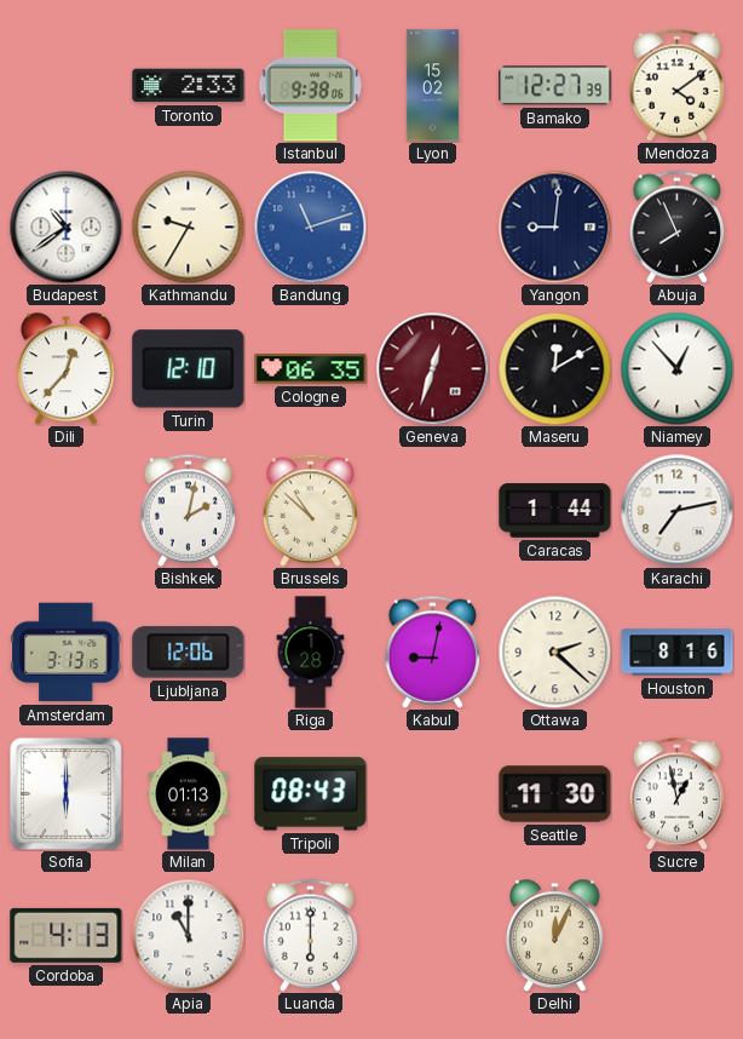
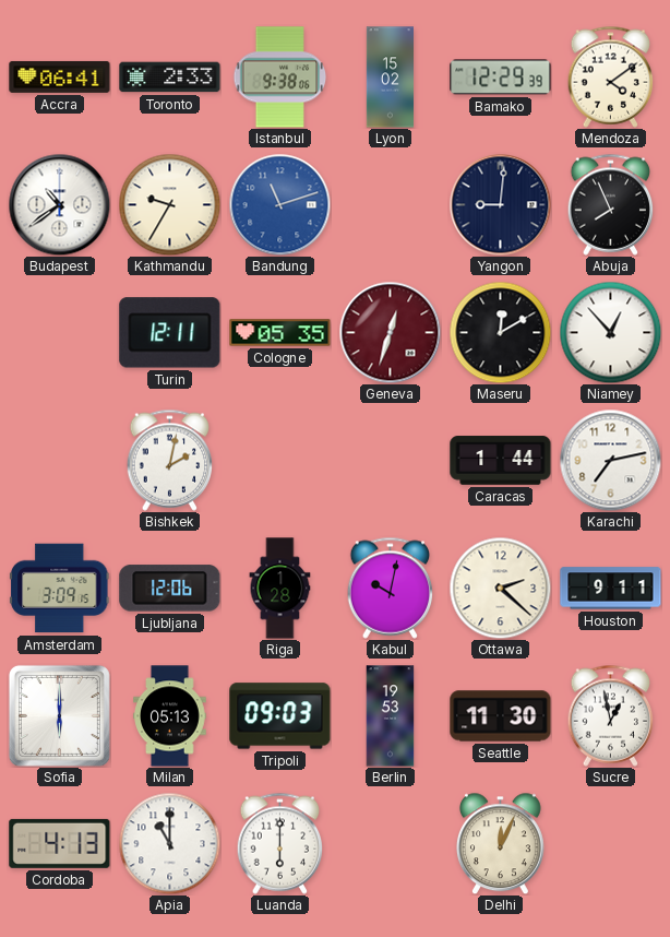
Accra: none -> 06:41 (60, 76)
Bamako: 12:27 -> 12:29 (501, 78)
Dili: 12:37 -> none (65, 368)
Turin: 12:10 -> 12:11 (170, 333)
Cologne: 06:35 -> 05:35 (280, 333)
Brussels: 10:52 -> none (311, 510)
Amsterdam: 3:13 -> 3:09 (60, 589)
Kabul: 9:02 -> 10:02 (391, 588)
Houston: 8:16 -> 9:11 (611, 589)
Milan: 01:13 -> 05:13 (170, 716)
Tripoli: 08:43 -> 09:03 (280, 716)
Berlin: none -> 19:53 (391, 716)
